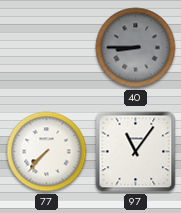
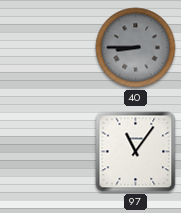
77: 7:37 -> none (47, 152)
